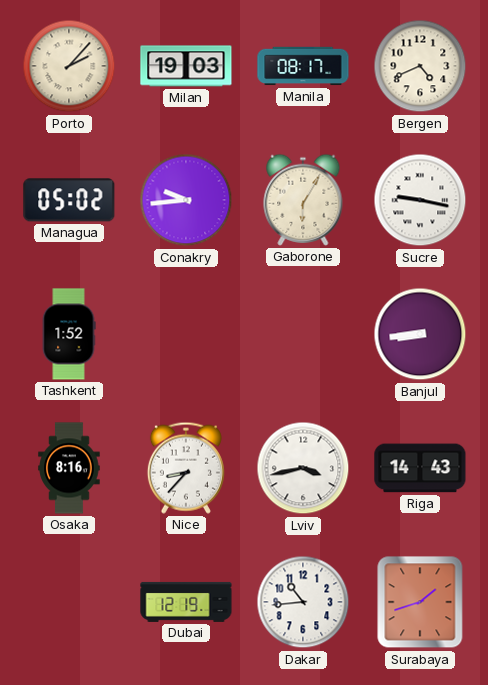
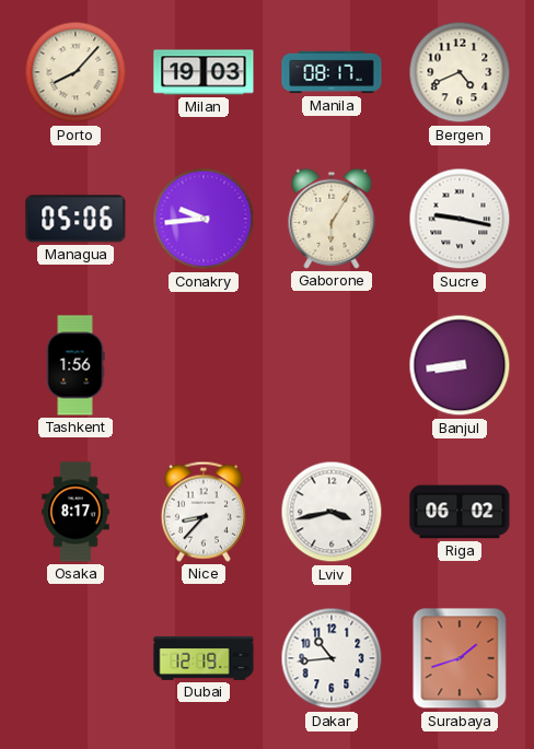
Porto: 2:07 -> 8:07 (76, 72)
Managua: 05:02 -> 05:06 (76, 219)
Tashkent: 1:52 -> 1:56 (76, 365)
Osaka: 8:16 -> 8:17 (76, 512)
Riga: 14:43 -> 06:02 (460, 512)
